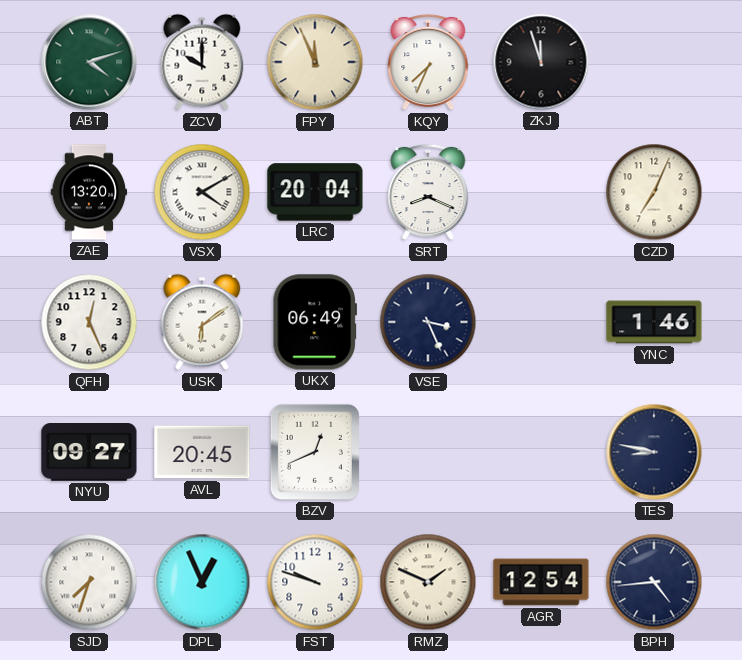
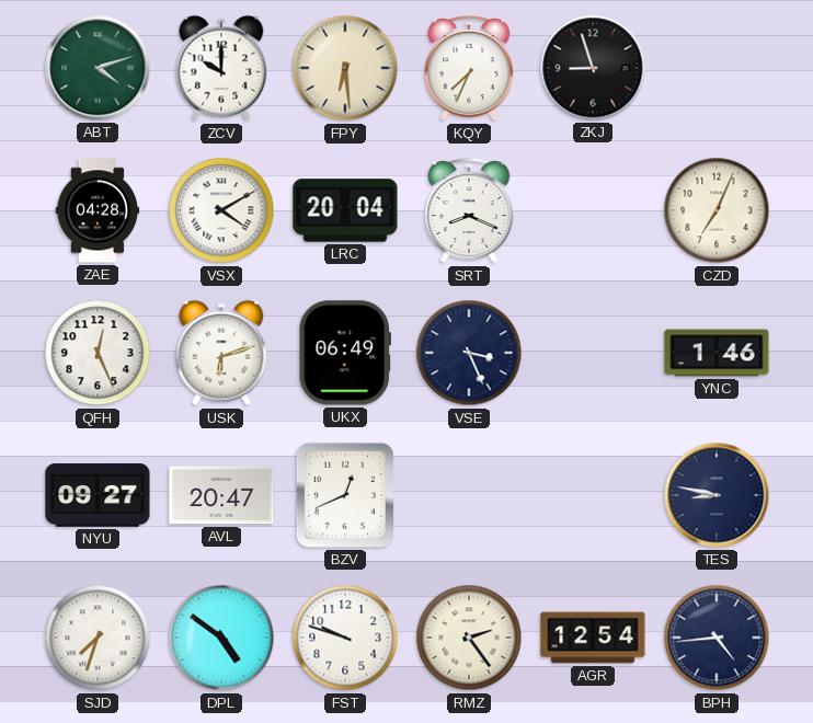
FPY: 11:56 -> 6:29 (345, 68)
ZKJ: 11:57 -> 8:57 (593, 68)
ZAE: 13:20 -> 04:28 (98, 210)
USK: 6:09 -> 6:12 (221, 353)
AVL: 20:45 -> 20:47 (221, 495)
DPL: 12:56 -> 4:51 (221, 638)
RMZ: 1:49 -> 2:24 (469, 638)
